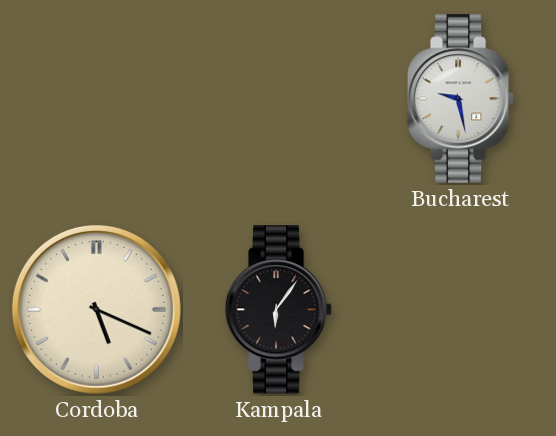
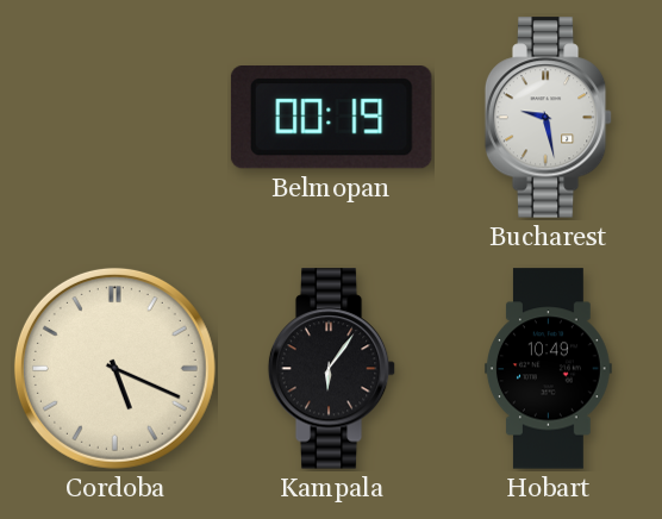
Belmopan: none -> 00:19 (331, 118)
Hobart: none -> 10:49 (549, 369)
